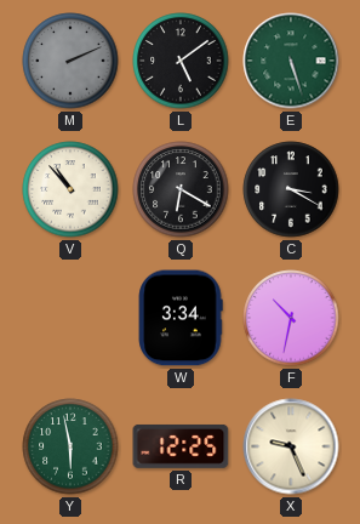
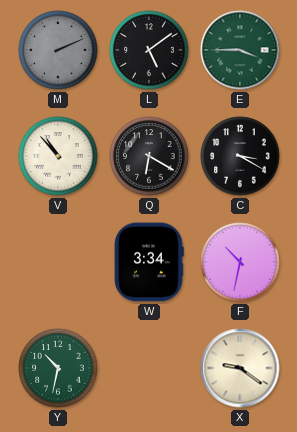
E: 5:27 -> 3:45 (240, 50)
Y: 5:58 -> 10:32 (58, 368)
R: 12:25 -> none (181, 446)
X: 9:26 -> 9:21 (240, 368)
